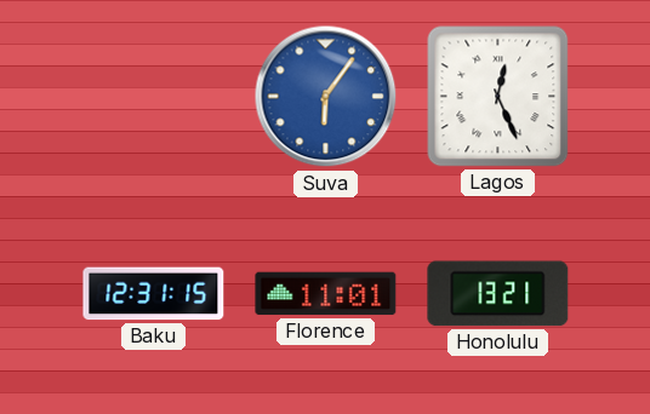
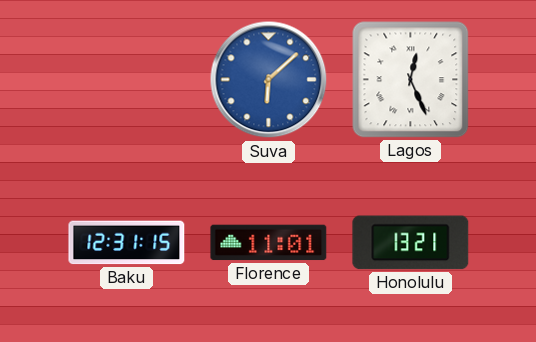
Suva: 6:06 -> 6:08 (269, 80)
